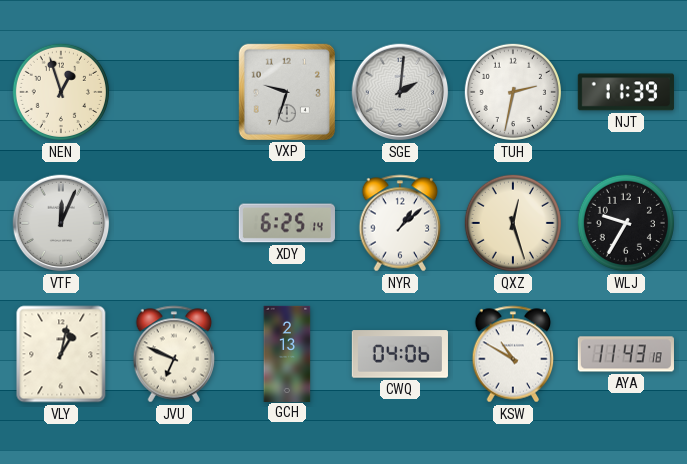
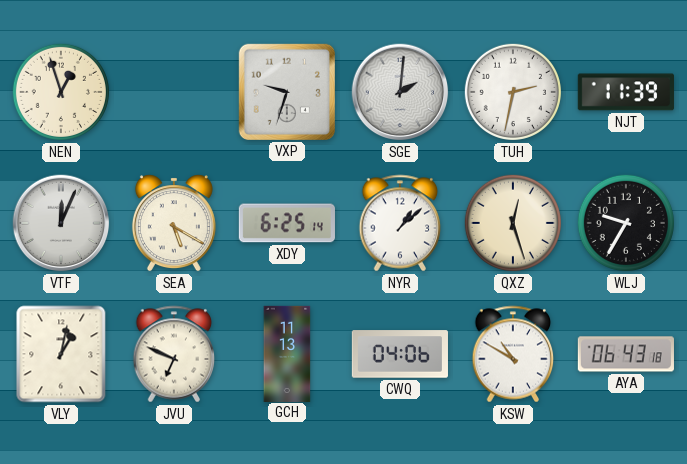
SEA: none -> 5:20 (174, 223)
GCH: 2:13 -> 11:13 (287, 353)
AYA: 11:43 -> 06:43 (626, 354)
